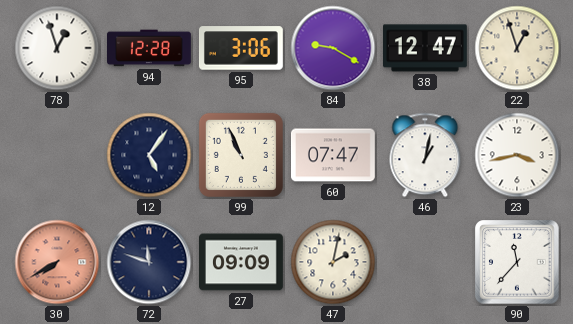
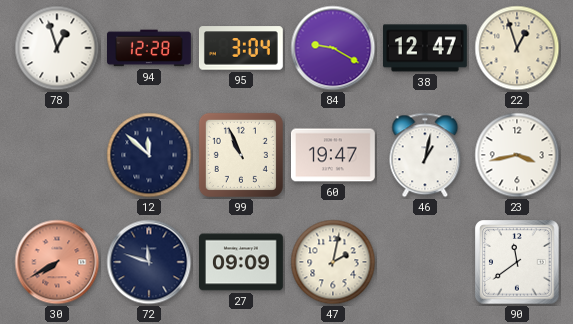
95: 3:06 -> 3:04 (241, 48)
12: 5:06 -> 11:52 (149, 155)
60: 07:47 -> 19:47 (334, 155)
90: 11:37 -> 11:39 (517, 262)
